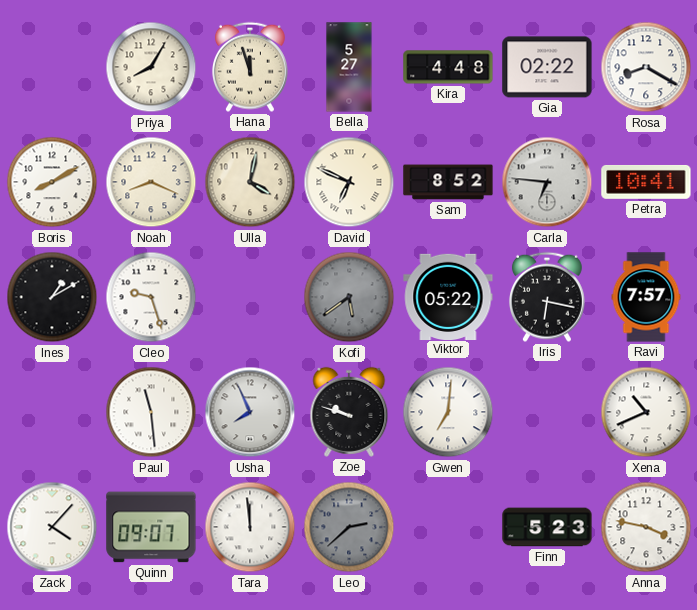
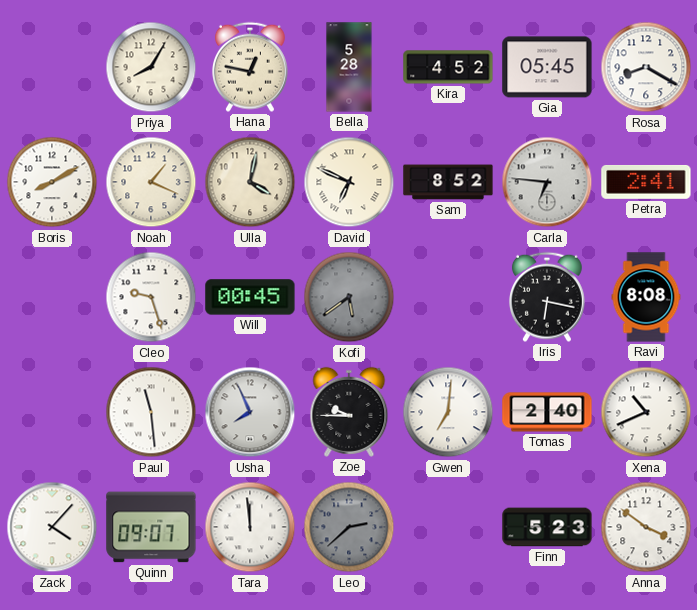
Hana: 11:57 -> 12:47 (250, 67)
Bella: 5:27 -> 5:28 (349, 67)
Kira: 4:48 -> 4:52 (448, 67)
Gia: 02:22 -> 05:45 (547, 67)
Noah: 8:19 -> 1:19 (151, 182)
Petra: 10:41 -> 2:41 (646, 182)
Ines: 1:10 -> none (52, 297)
Will: none -> 00:45 (250, 297)
Viktor: 05:22 -> none (448, 296)
Ravi: 7:57 -> 8:08 (646, 297)
Zoe: 9:48 -> 9:45 (349, 412)
Tomas: none -> 2:40 (547, 412)
Anna: 3:47 -> 3:51 (646, 527)
